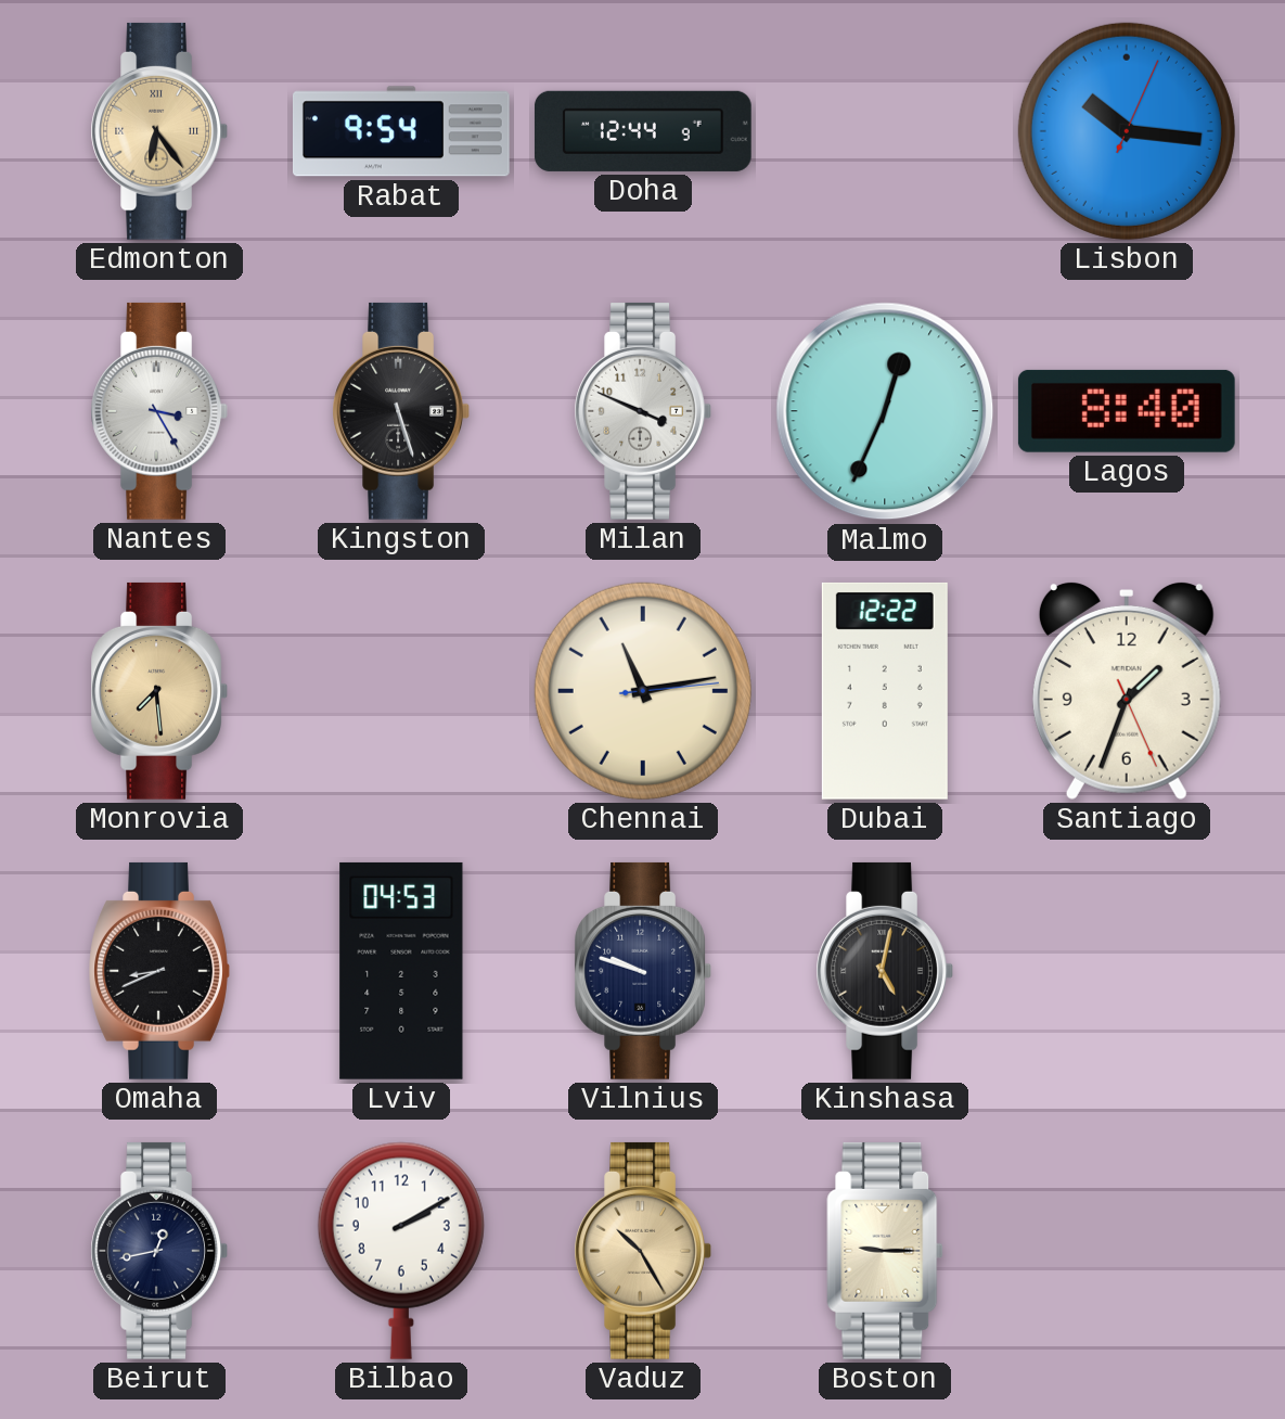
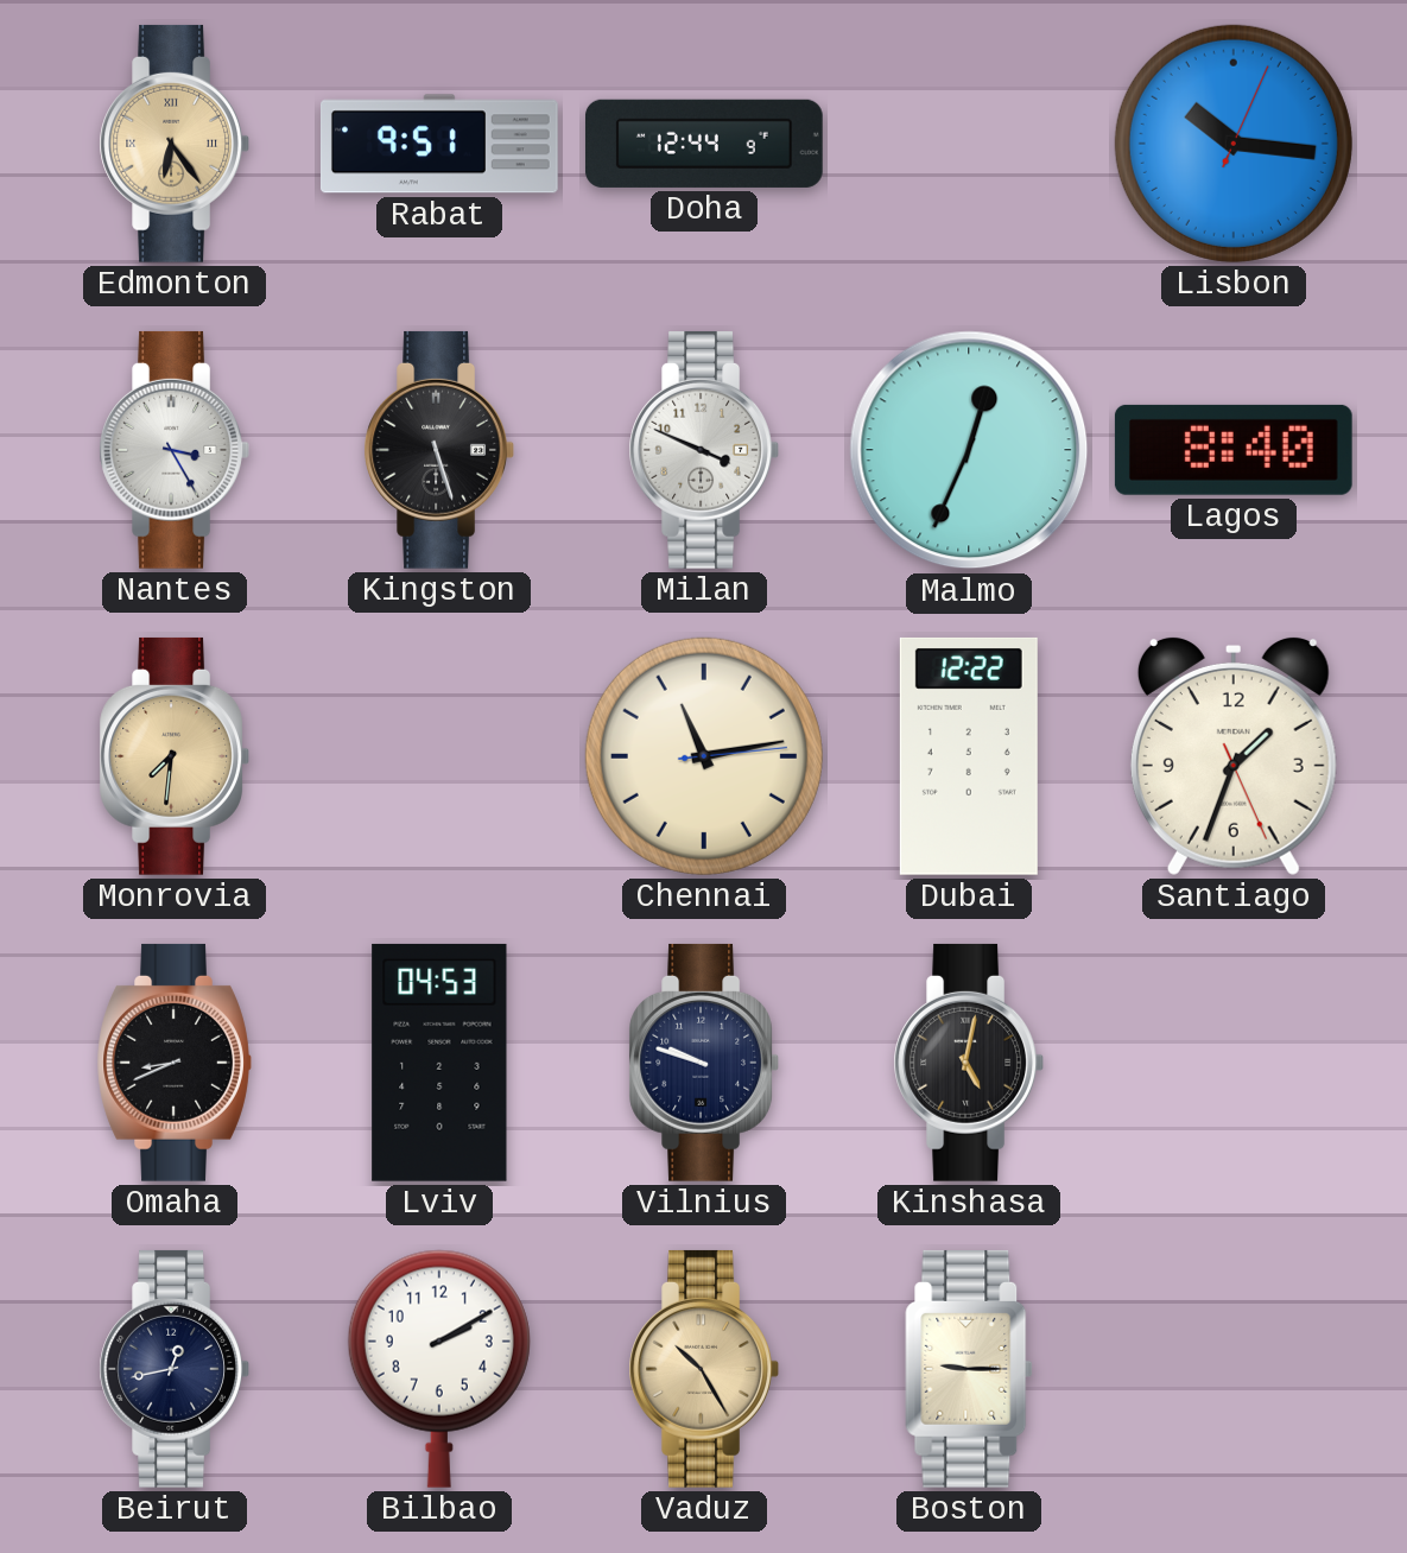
Rabat: 9:54 -> 9:51 (439, 144)
Monrovia: 7:29 -> 7:31 (175, 756)
